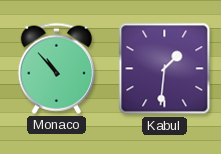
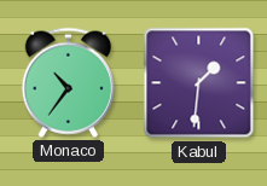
Monaco: 10:53 -> 10:36 (68, 82)
